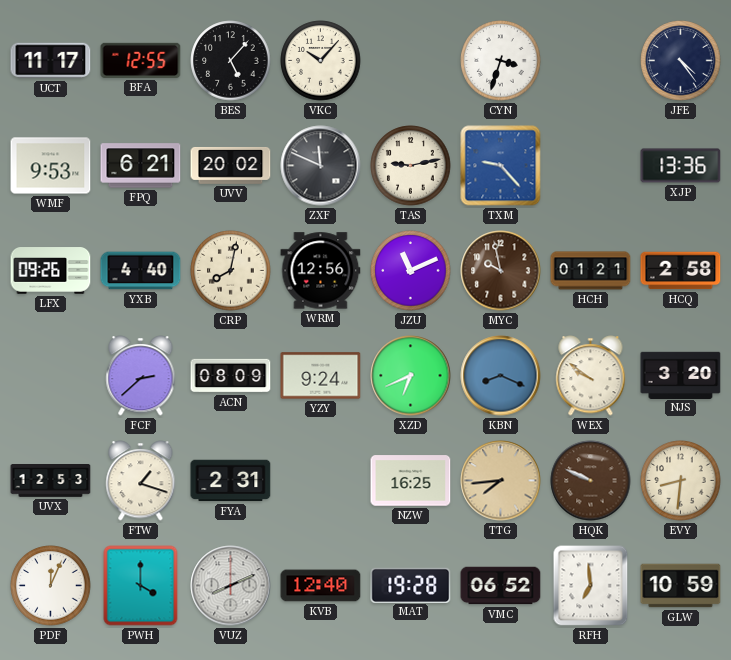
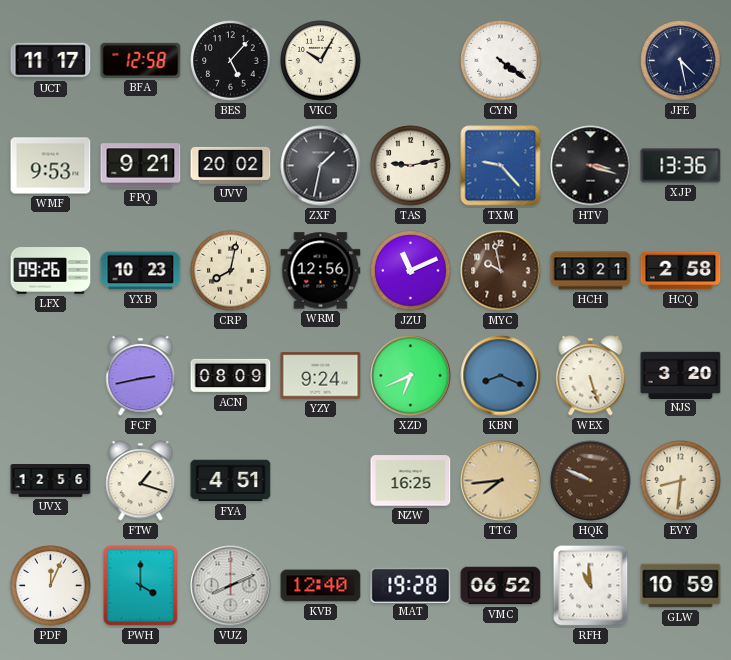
BFA: 12:55 -> 12:58 (141, 60)
VKC: 10:07 -> 10:05 (321, 61)
CYN: 3:33 -> 4:21 (501, 61)
JFE: 4:24 -> 4:28 (681, 61)
FPQ: 6:21 -> 9:21 (141, 166)
ZXF: 11:49 -> 1:32 (321, 166)
HTV: none -> 3:18 (591, 166)
YXB: 4:40 -> 10:23 (141, 271)
HCH: 01:21 -> 13:21 (591, 271)
FCF: 2:38 -> 2:43 (141, 376)
WEX: 9:51 -> 5:27 (591, 376)
UVX: 12:53 -> 12:56 (51, 481)
FYA: 2:31 -> 4:51 (231, 481)
RFH: 6:59 -> 10:59 (591, 586)
